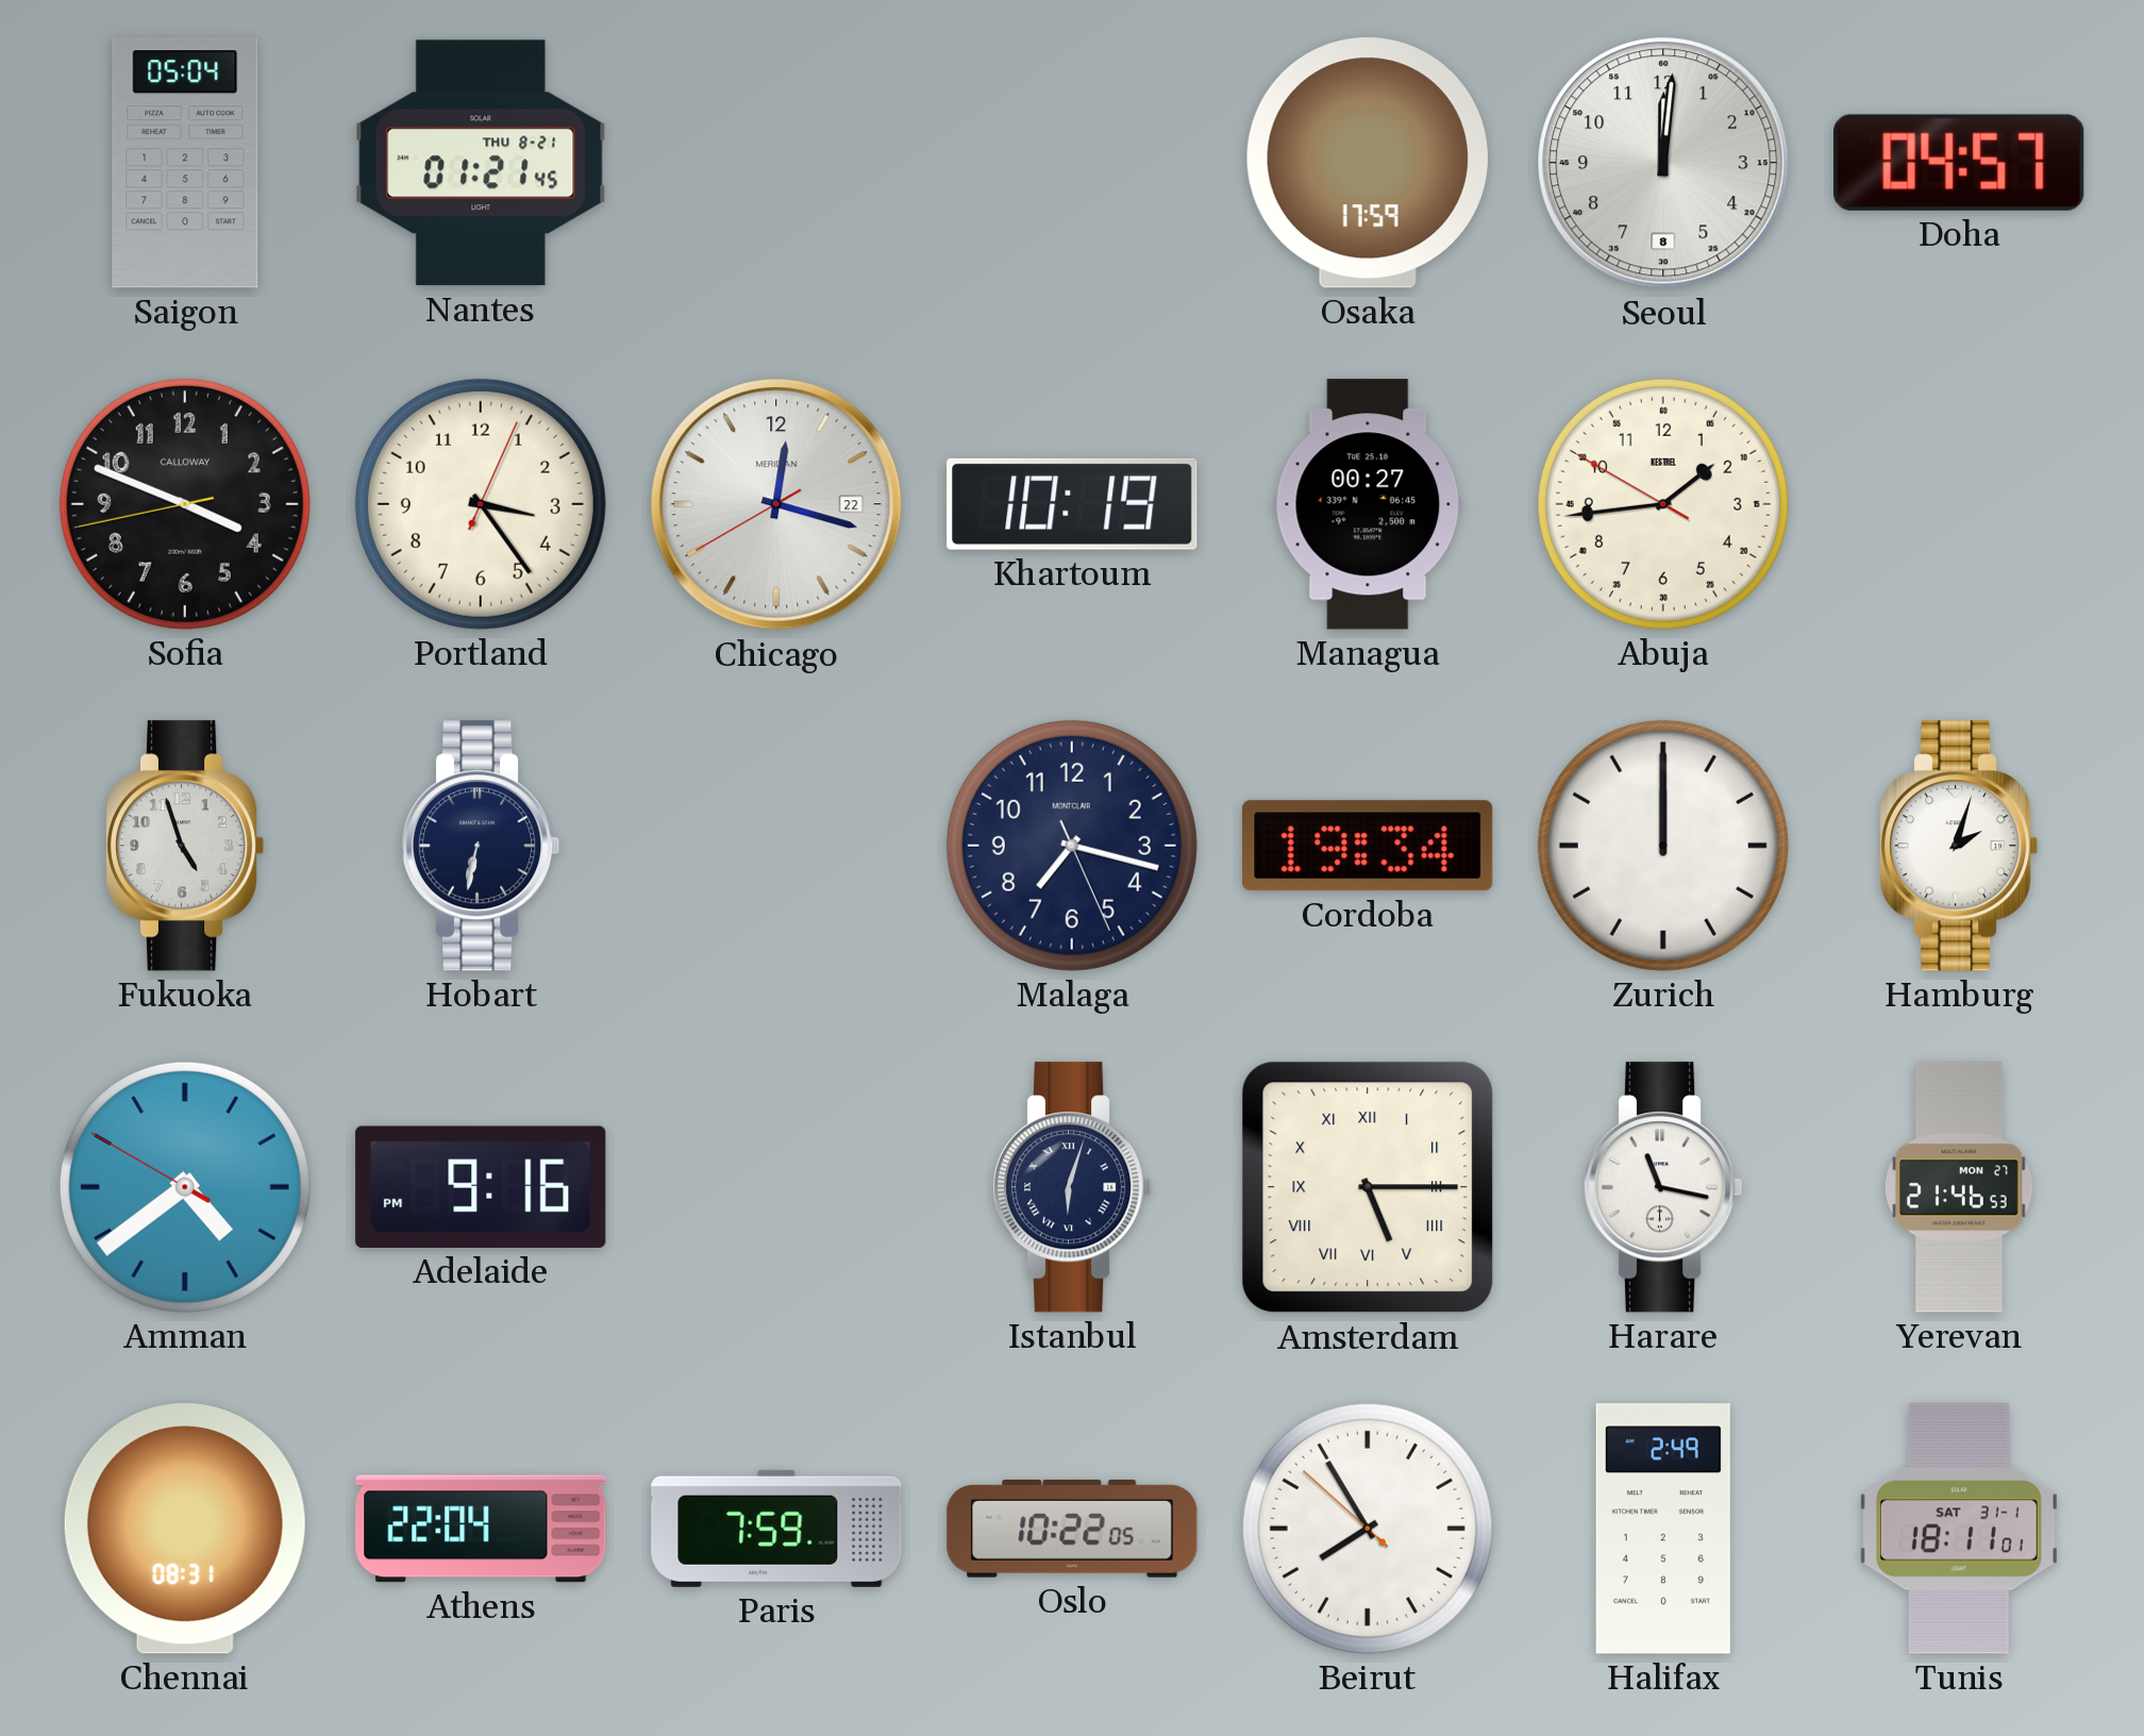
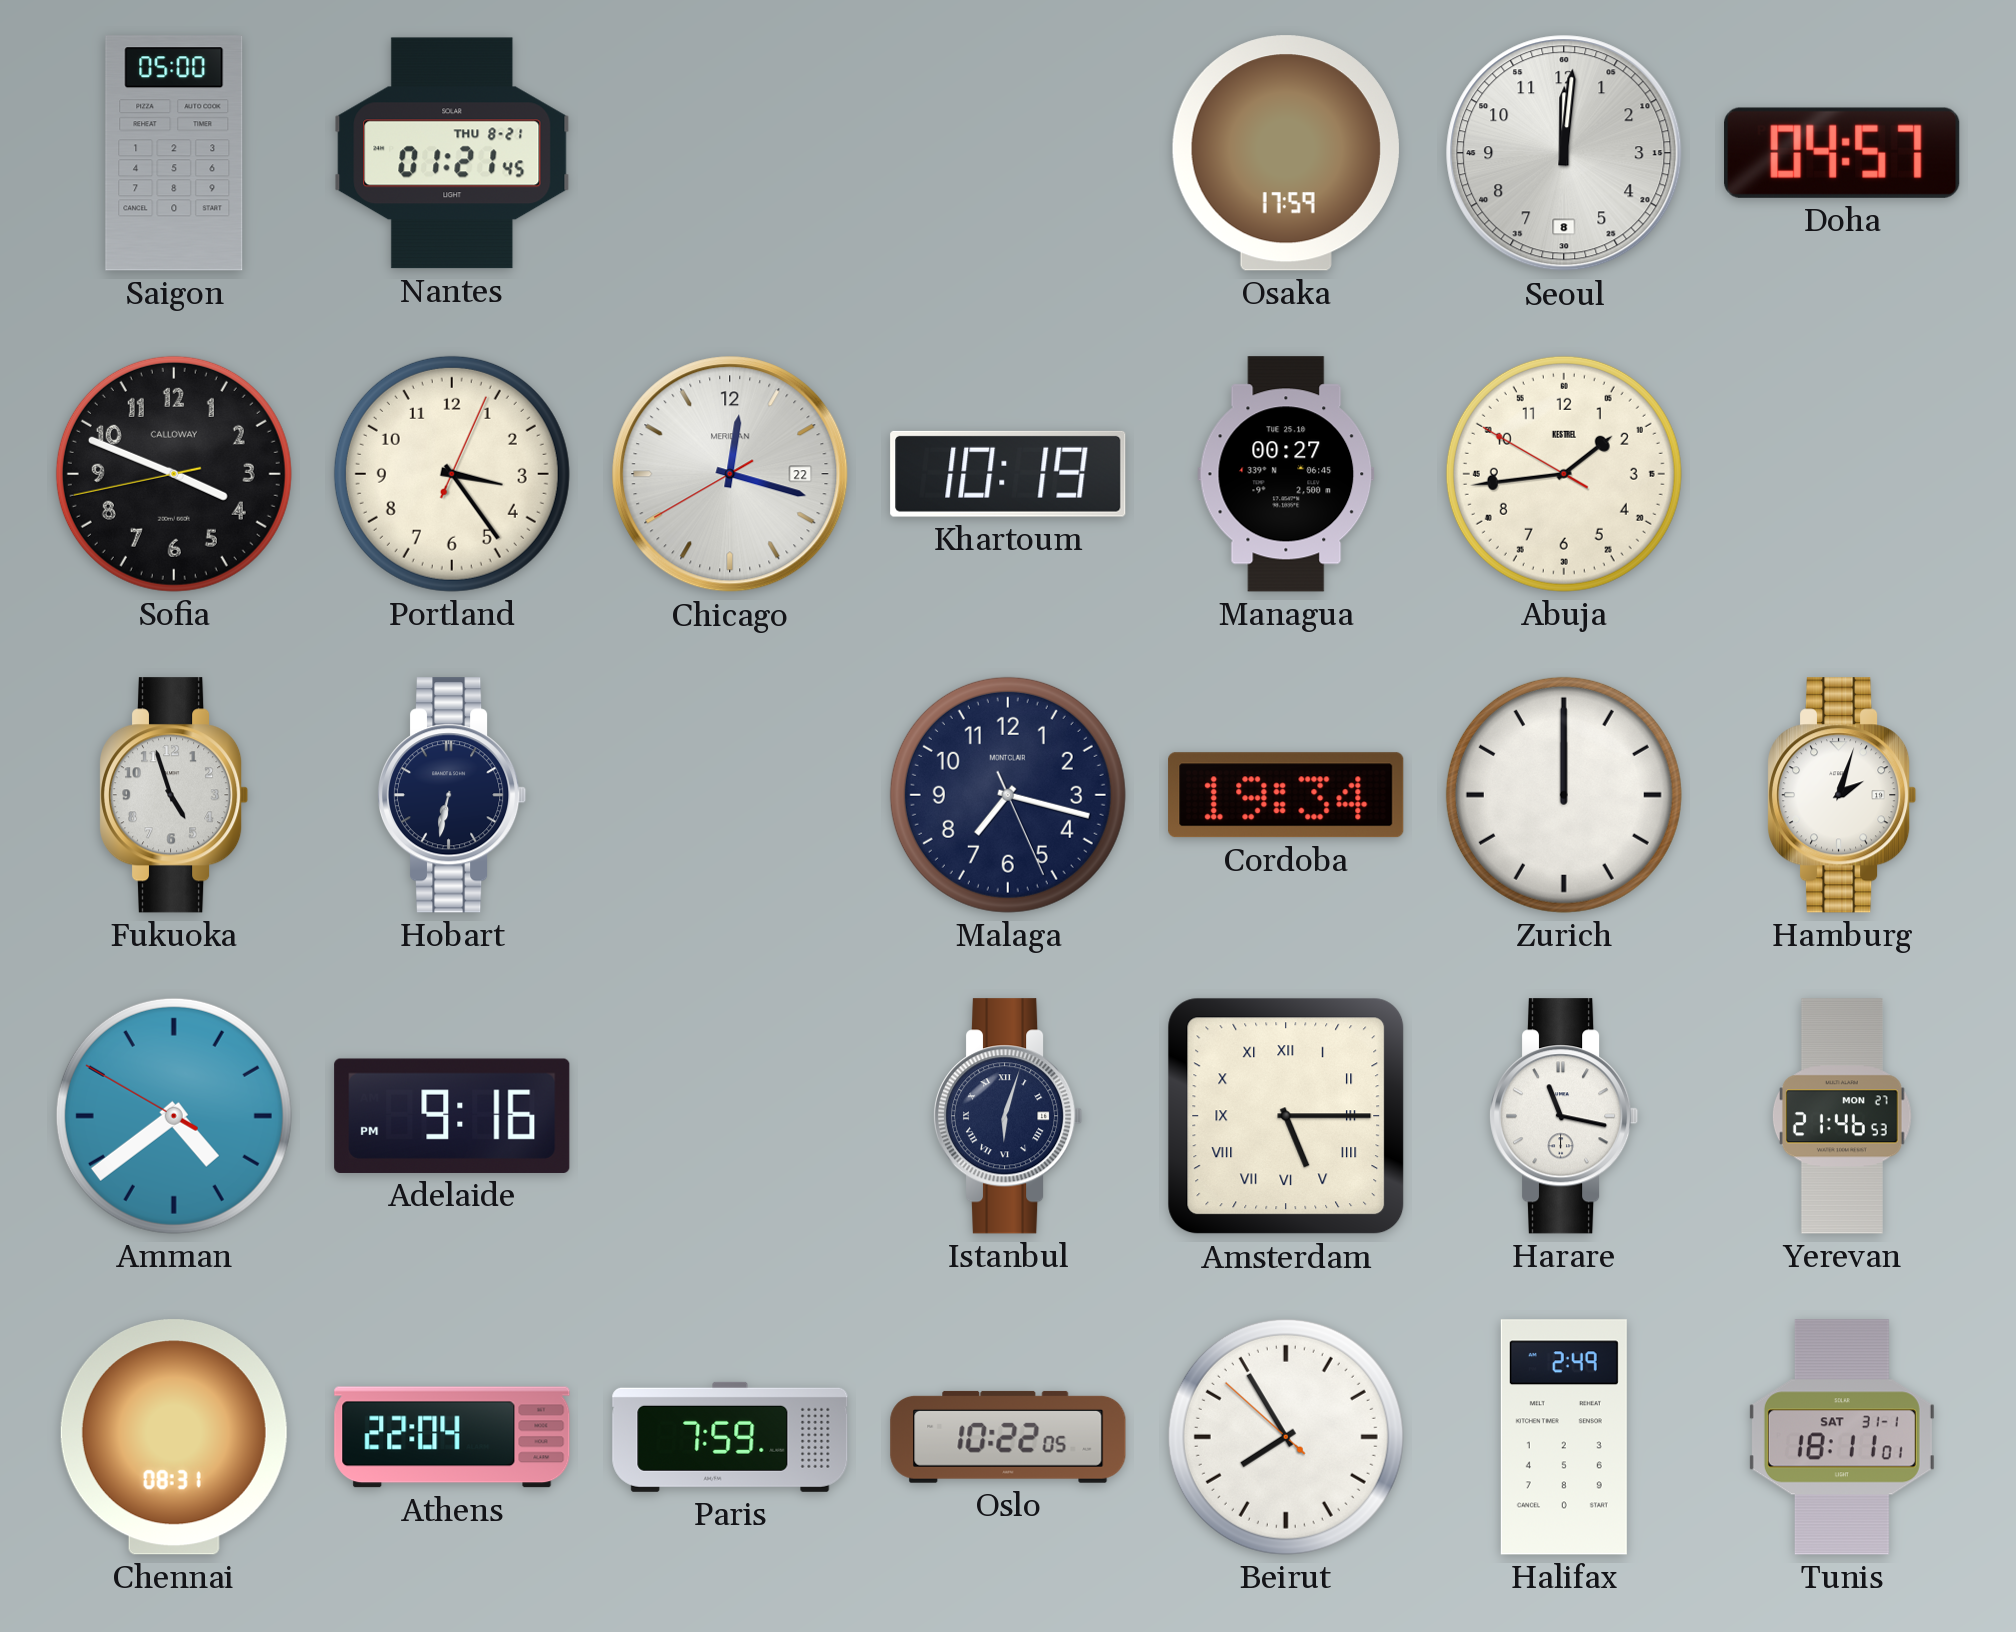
Saigon: 05:04 -> 05:00 (174, 153)
